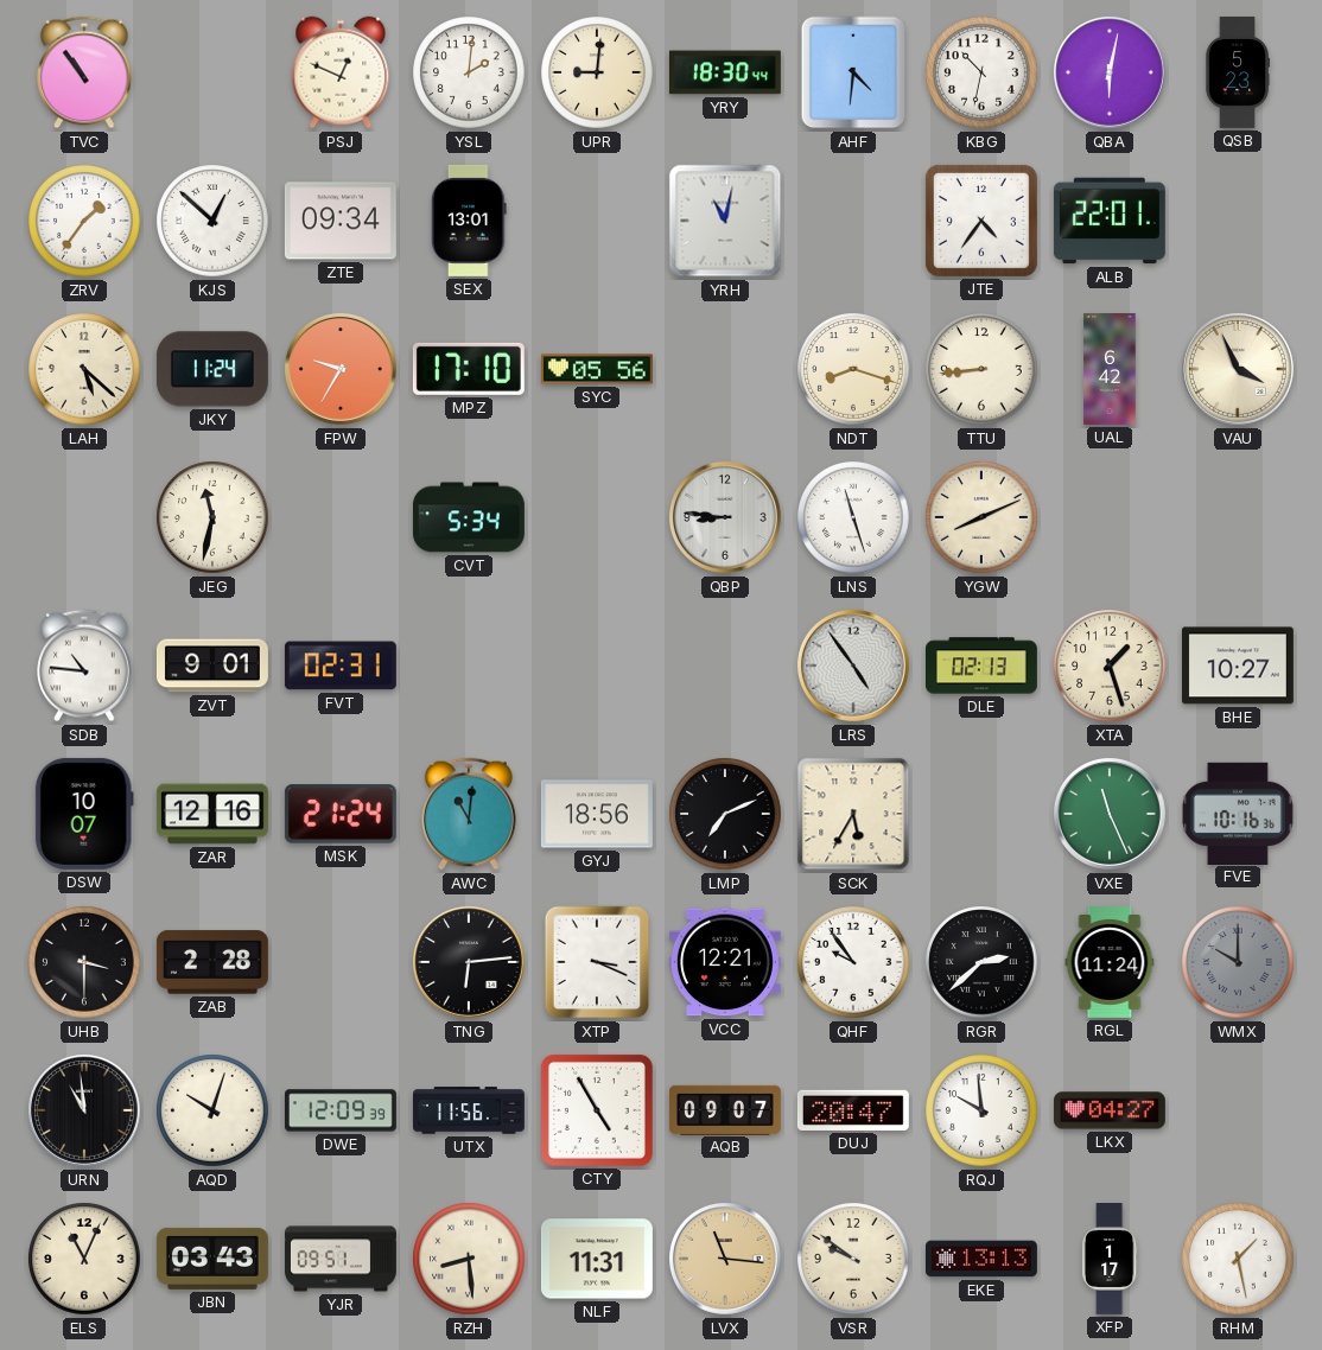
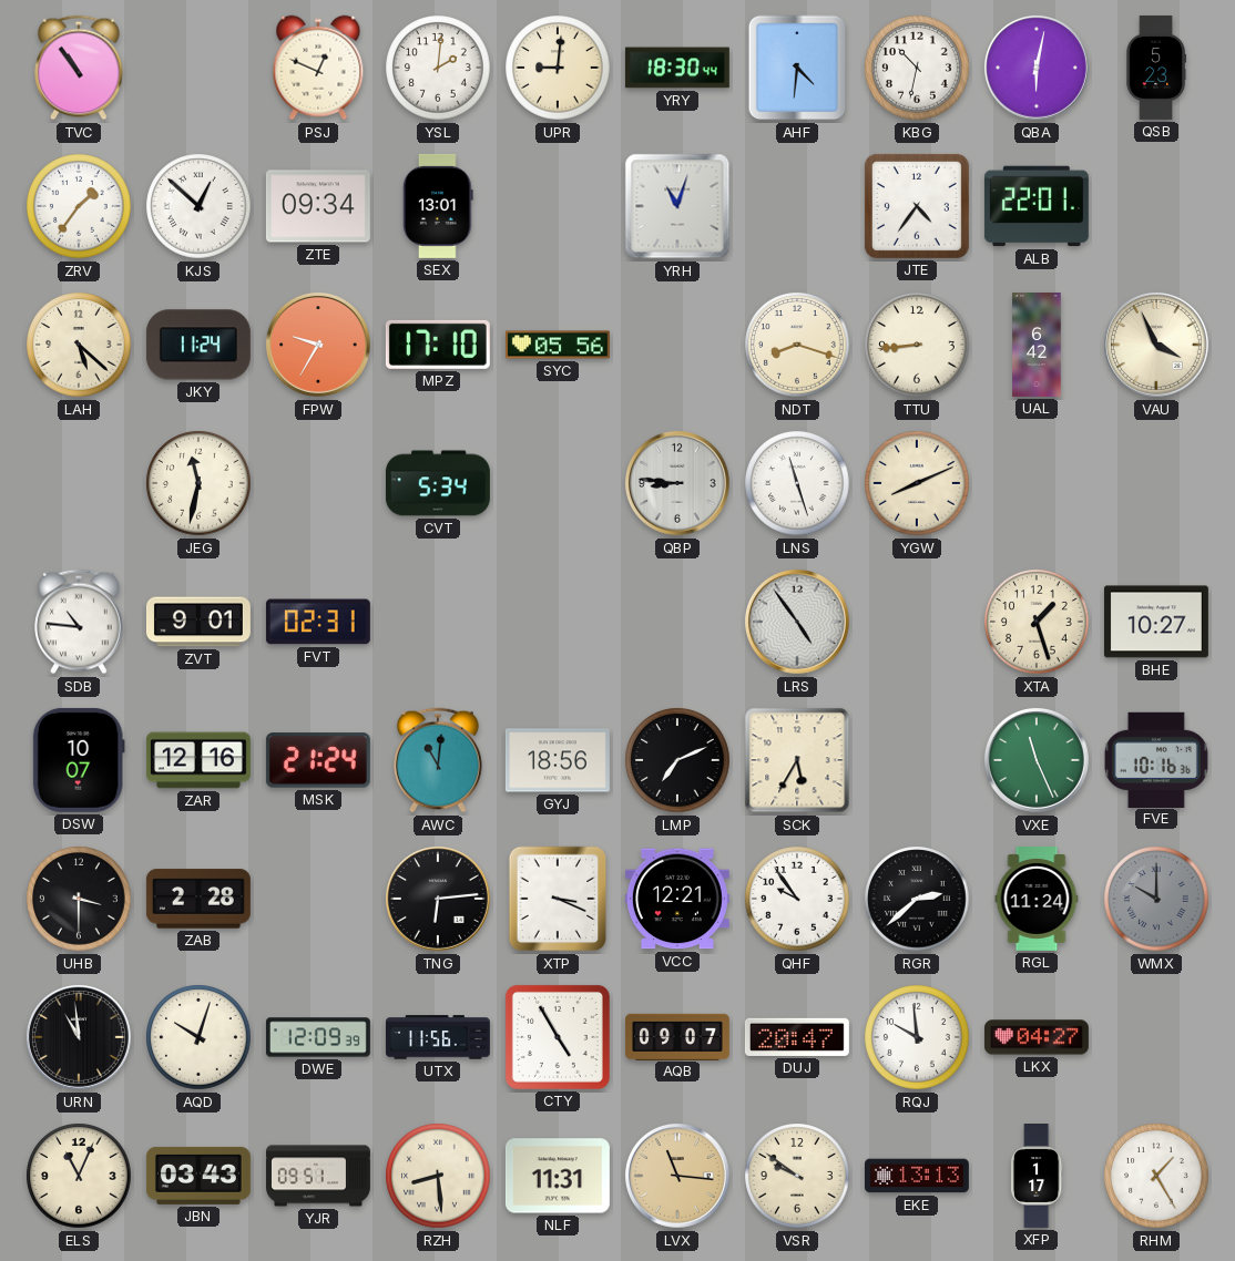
YRH: 11:02 -> 11:03 (677, 206)
DLE: 02:13 -> none (981, 666)
RHM: 1:28 -> 1:25 (1156, 1176)
